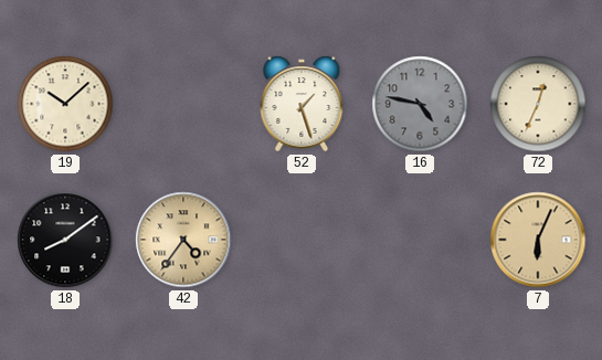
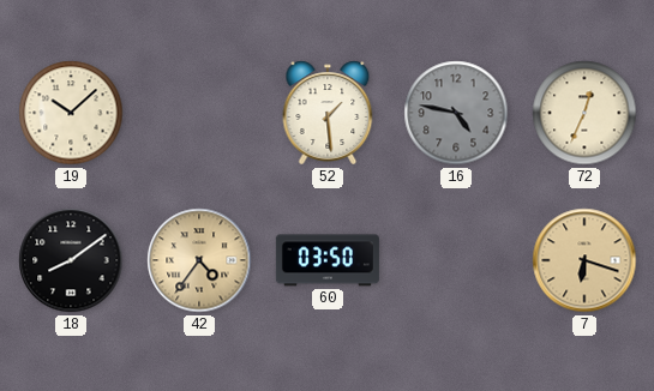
52: 1:27 -> 1:29 (328, 113)
60: none -> 03:50 (328, 260)
7: 6:04 -> 6:18 (584, 260)
